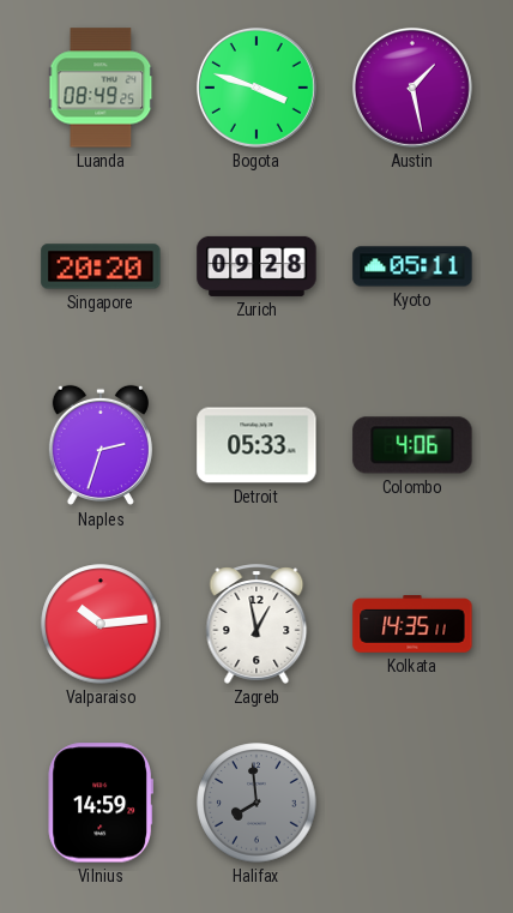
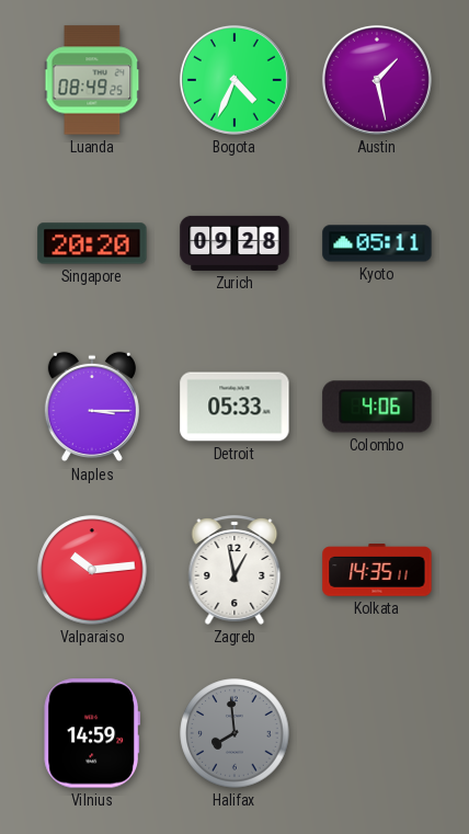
Bogota: 3:48 -> 4:34 (234, 80)
Naples: 2:33 -> 3:15 (92, 407)
